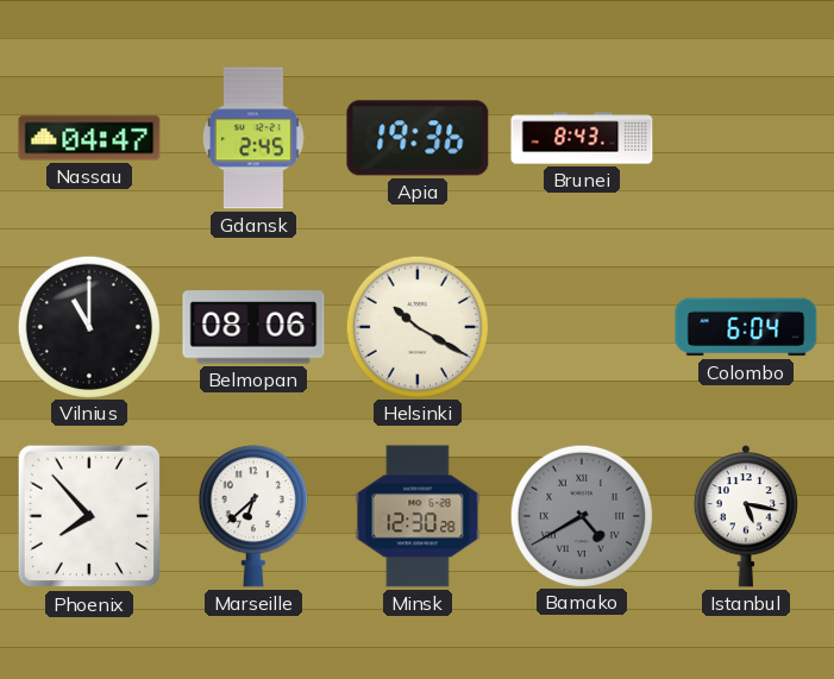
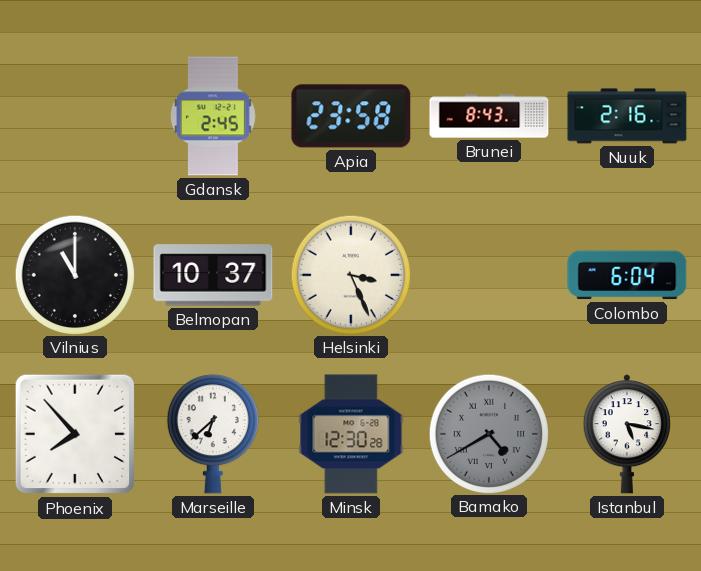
Nassau: 04:47 -> none (89, 138)
Apia: 19:36 -> 23:58 (351, 116)
Nuuk: none -> 2:16 (627, 116)
Belmopan: 08:06 -> 10:37 (213, 275)
Helsinki: 10:20 -> 3:26 (350, 274)
